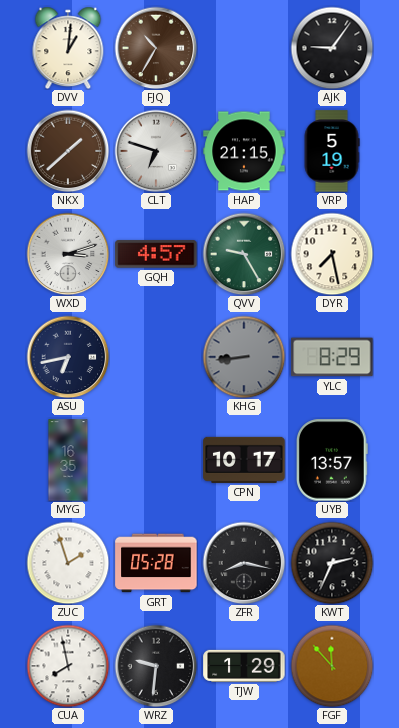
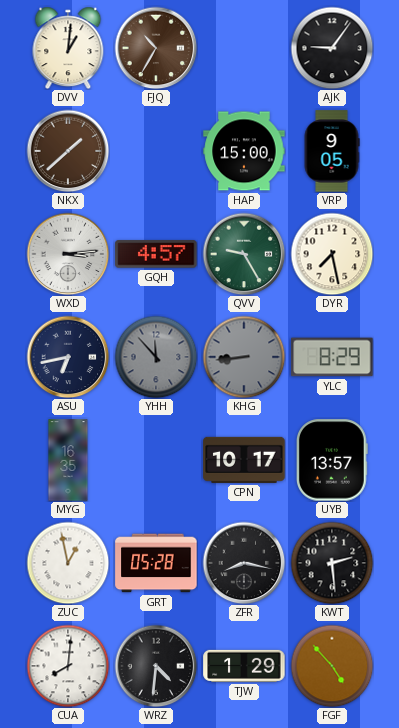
CLT: 6:48 -> none (156, 151)
HAP: 21:15 -> 15:00 (244, 151)
VRP: 5:19 -> 9:05 (332, 151)
WXD: 3:12 -> 3:14 (68, 254)
YHH: none -> 11:53 (156, 357)
ZUC: 1:57 -> 12:58 (68, 563)
KWT: 2:34 -> 2:29 (332, 563)
CUA: 7:58 -> 8:01 (68, 666)
WRZ: 9:31 -> 4:31 (156, 666)
FGF: 11:53 -> 4:53 (332, 666)
